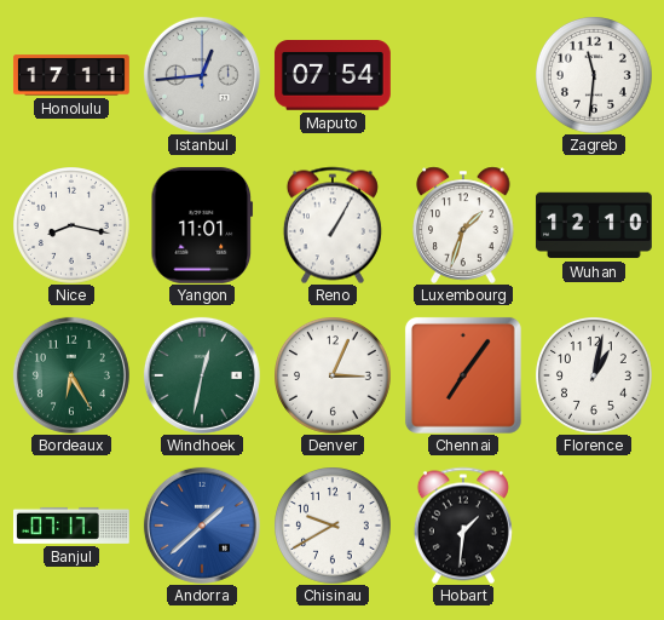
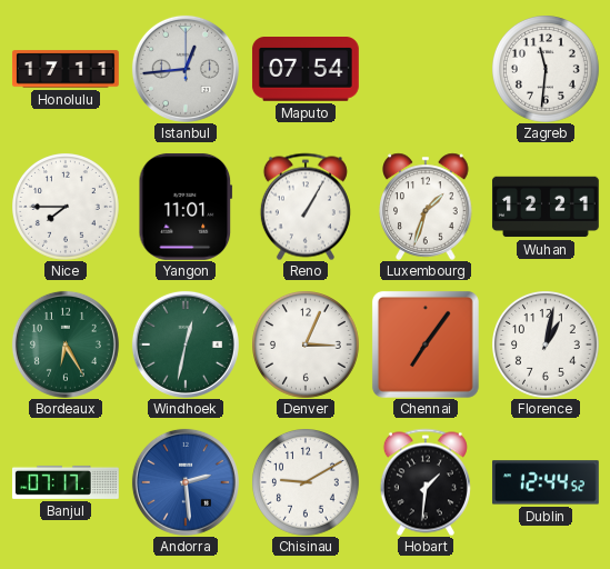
Nice: 8:17 -> 7:45 (66, 207)
Wuhan: 12:10 -> 12:21 (546, 207)
Andorra: 1:38 -> 2:29 (186, 482)
Chisinau: 9:40 -> 9:10 (306, 482)
Dublin: none -> 12:44 (546, 482)
